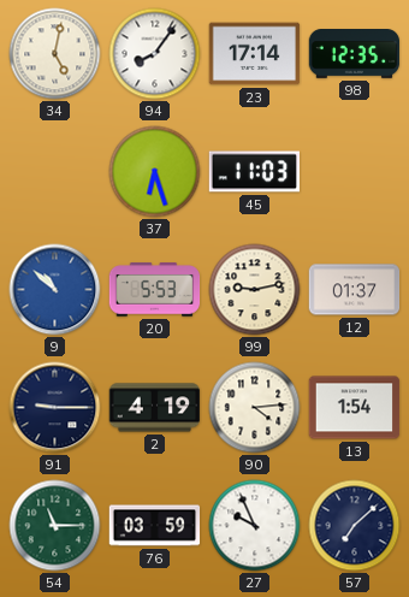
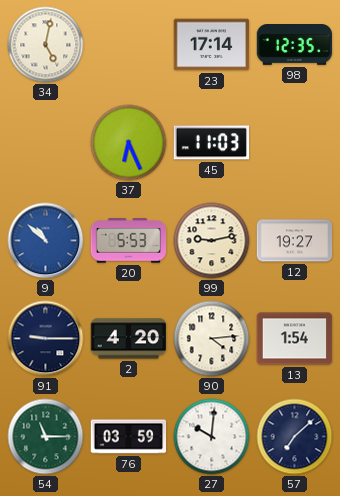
94: 8:06 -> none (155, 54)
37: 6:27 -> 6:26 (129, 143)
12: 01:37 -> 19:27 (295, 241)
2: 4:19 -> 4:20 (129, 339)
27: 9:56 -> 10:01 (212, 437)
